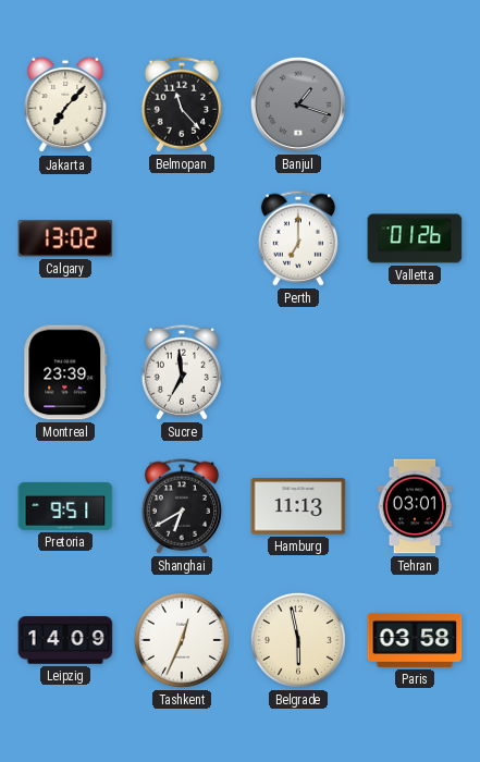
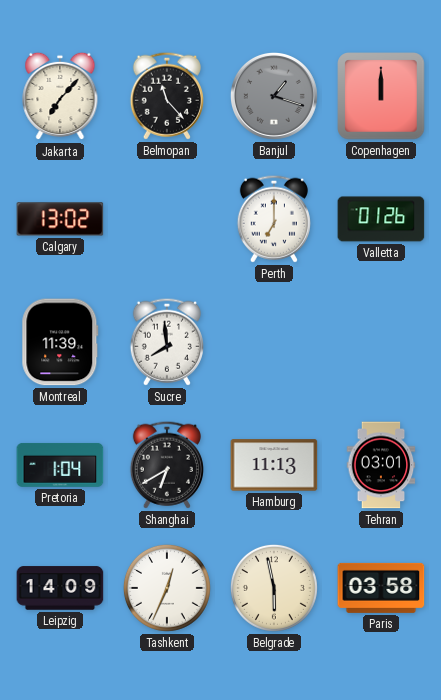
Copenhagen: none -> 12:00 (381, 96)
Montreal: 23:39 -> 11:39 (60, 342)
Sucre: 6:59 -> 7:59 (167, 342)
Pretoria: 9:51 -> 1:04 (60, 465)
